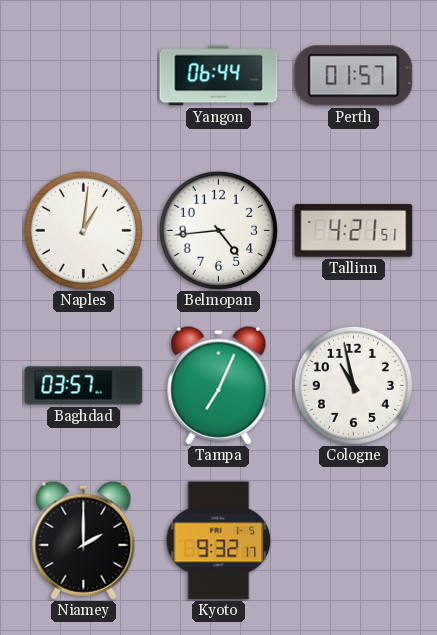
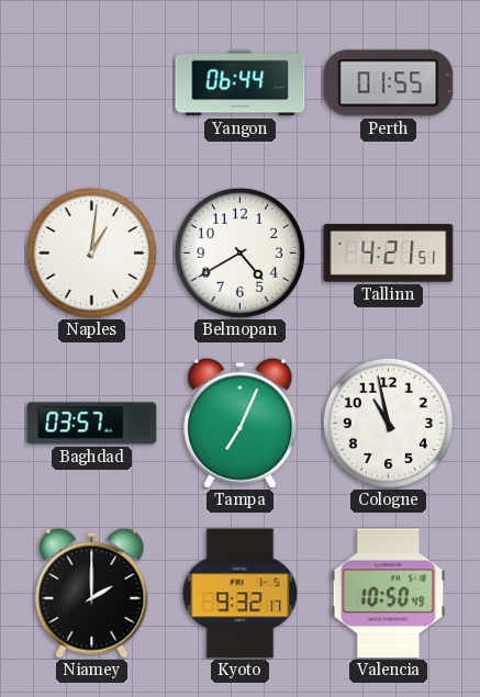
Perth: 01:57 -> 01:55 (389, 83)
Belmopan: 4:44 -> 4:40 (239, 252)
Valencia: none -> 10:50 (389, 594)
